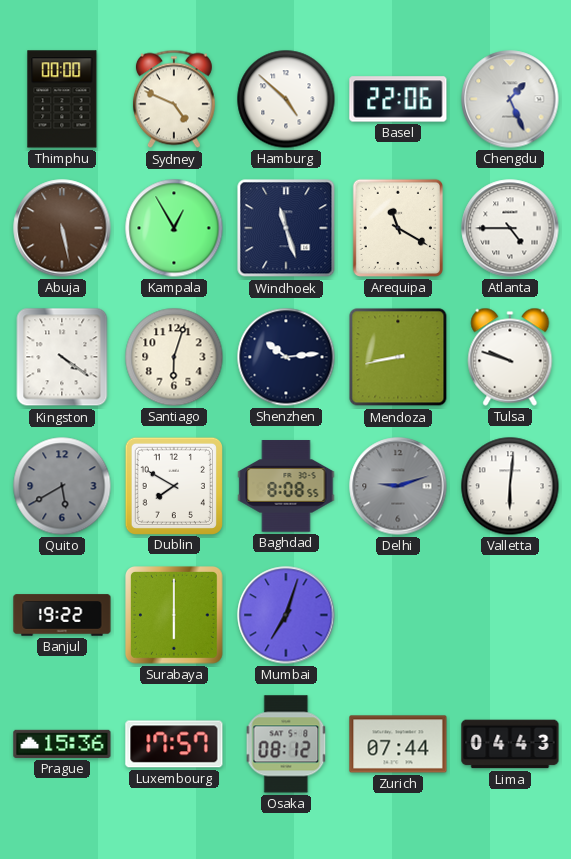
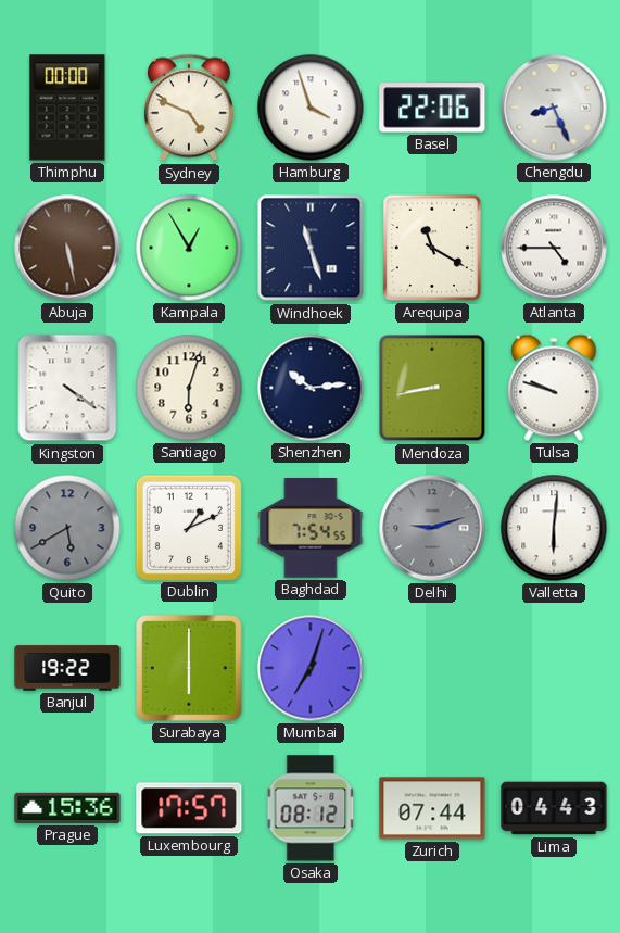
Hamburg: 4:52 -> 3:57 (311, 108)
Chengdu: 1:26 -> 8:26 (554, 108)
Dublin: 7:50 -> 1:11 (188, 527)
Baghdad: 8:08 -> 7:54 (311, 528)
